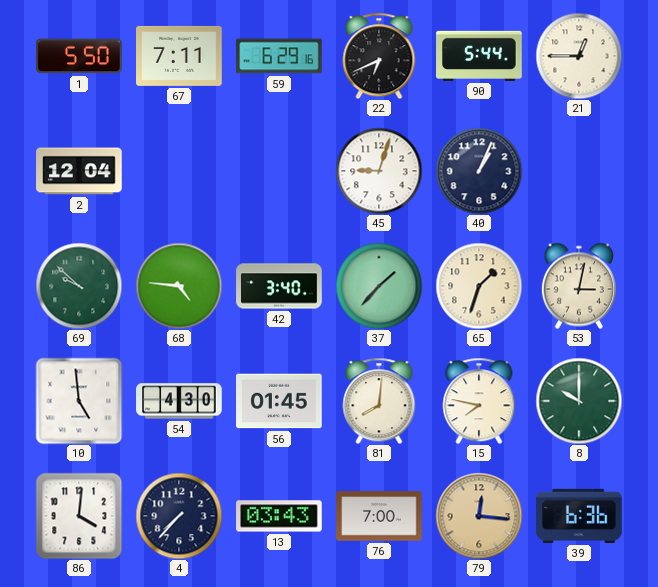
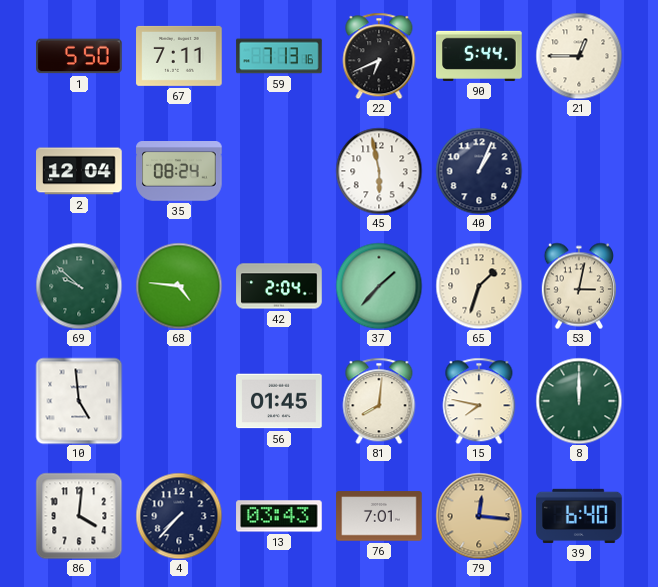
59: 6:29 -> 7:13 (279, 56)
35: none -> 08:24 (179, 172)
45: 9:03 -> 5:58 (379, 171)
42: 3:40 -> 2:04 (279, 286)
54: 4:30 -> none (179, 401)
8: 10:00 -> 12:00 (579, 401)
76: 7:00 -> 7:01 (379, 516)
39: 6:36 -> 6:40 (579, 516)
